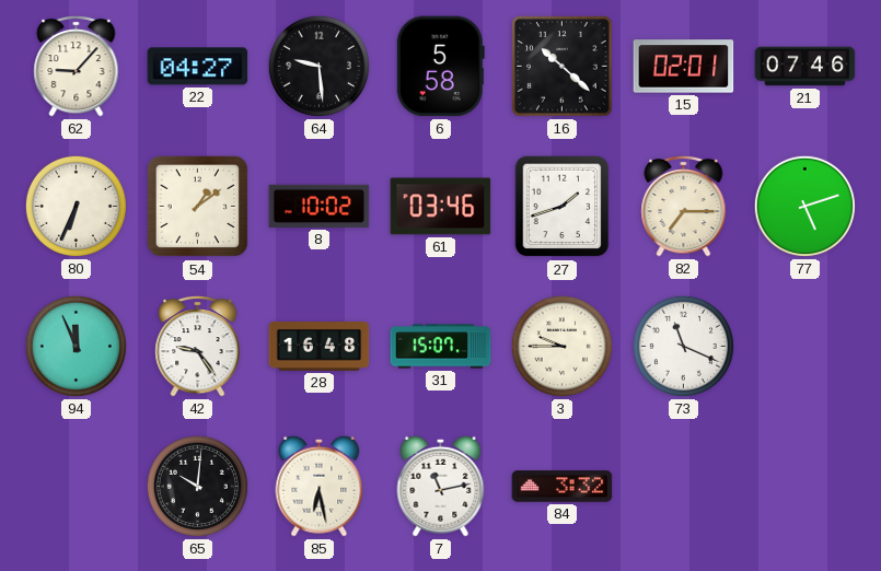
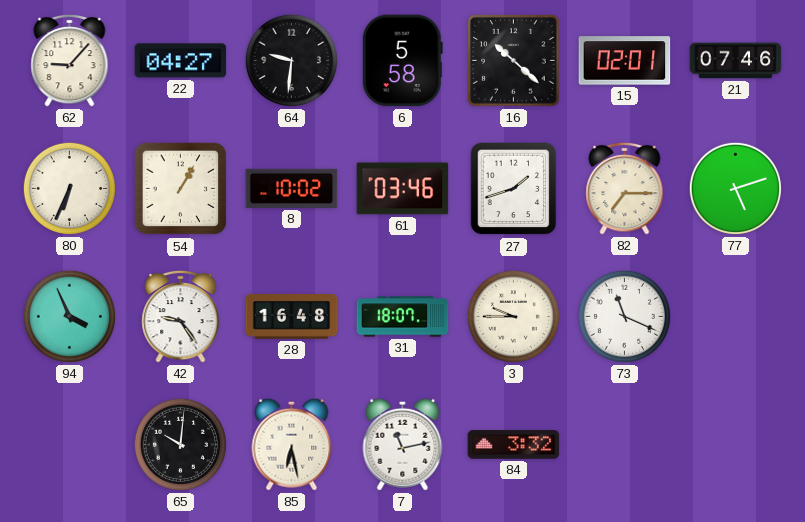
64: 9:29 -> 9:31 (291, 60)
54: 1:09 -> 1:05 (181, 189)
94: 11:56 -> 3:56 (69, 316)
31: 15:07 -> 18:07 (403, 317)
